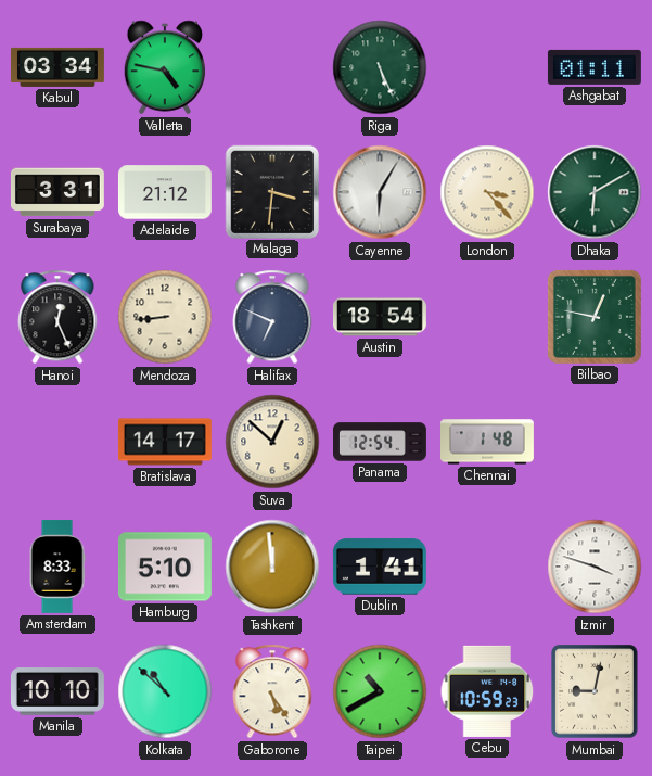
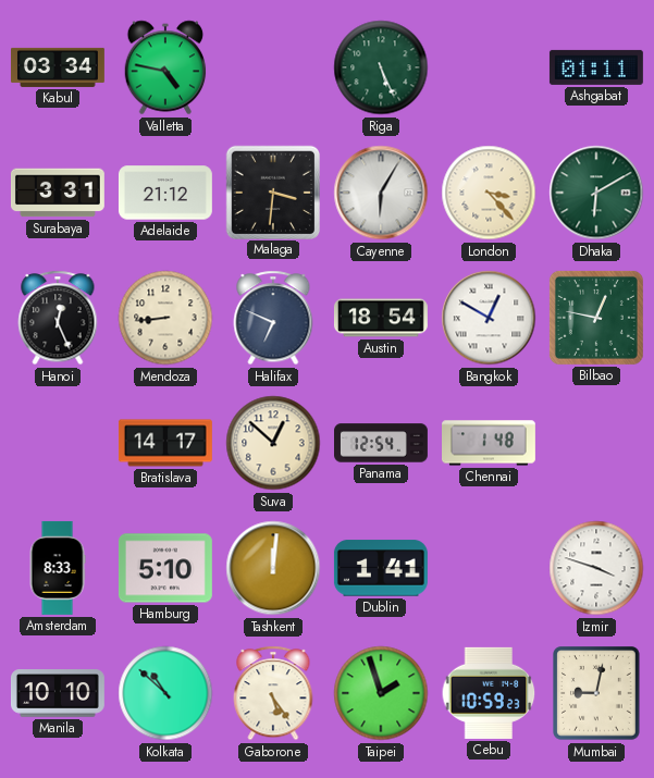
Bangkok: none -> 12:50 (489, 318)
Tashkent: 11:59 -> 12:01 (273, 568)
Taipei: 10:40 -> 1:57 (381, 693)
